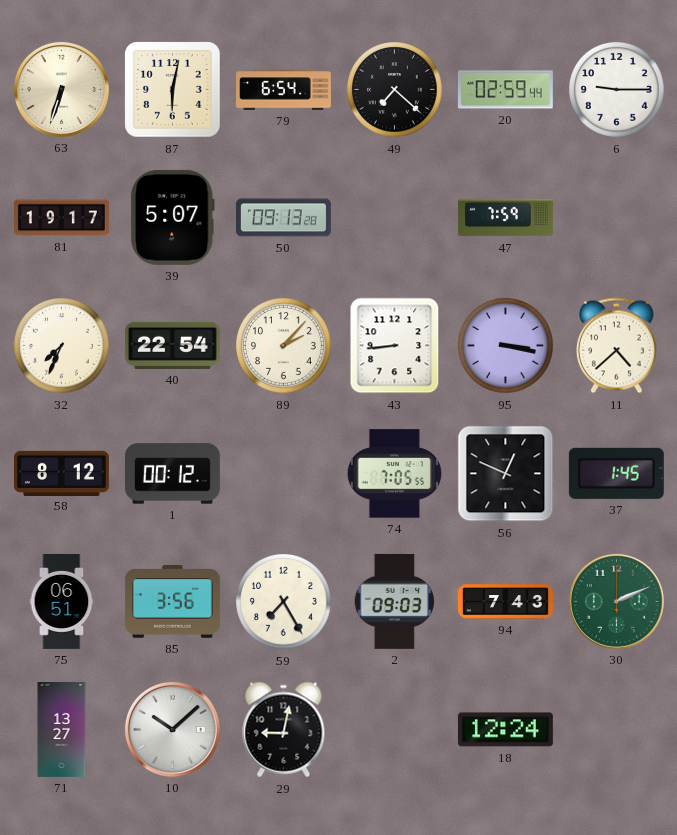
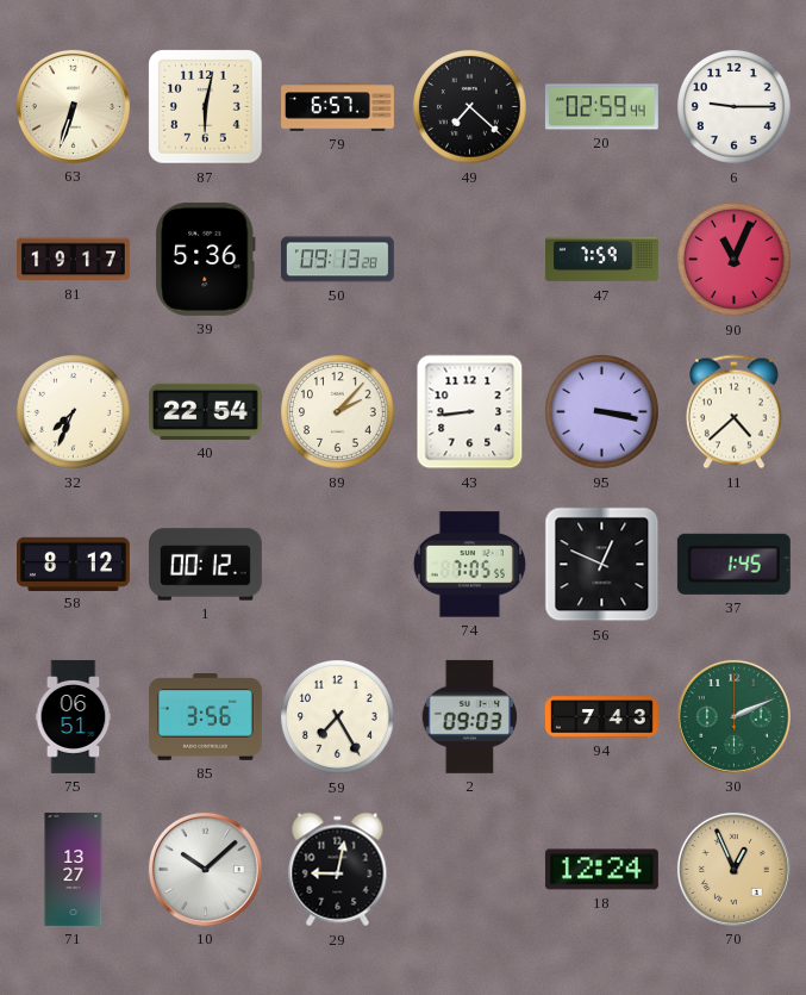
79: 6:54 -> 6:57 (338, 107)
39: 5:07 -> 5:36 (206, 259)
90: none -> 11:04 (735, 260)
70: none -> 12:56 (733, 869)
